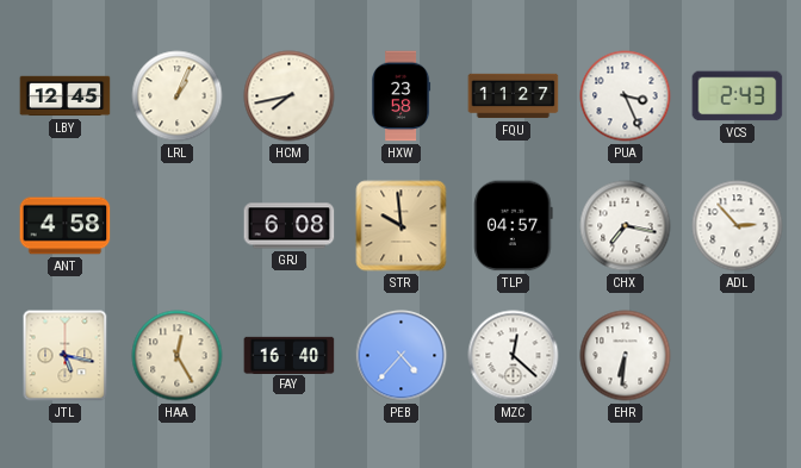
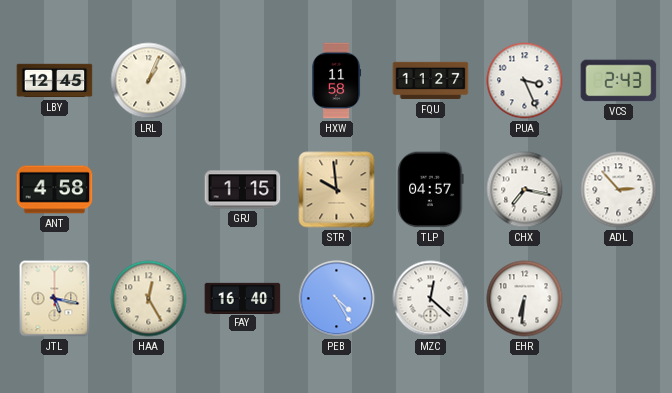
HCM: 7:43 -> none (290, 96)
HXW: 23:58 -> 11:58 (337, 81)
GRJ: 6:08 -> 1:15 (243, 190)
PEB: 4:37 -> 4:25 (337, 299)
